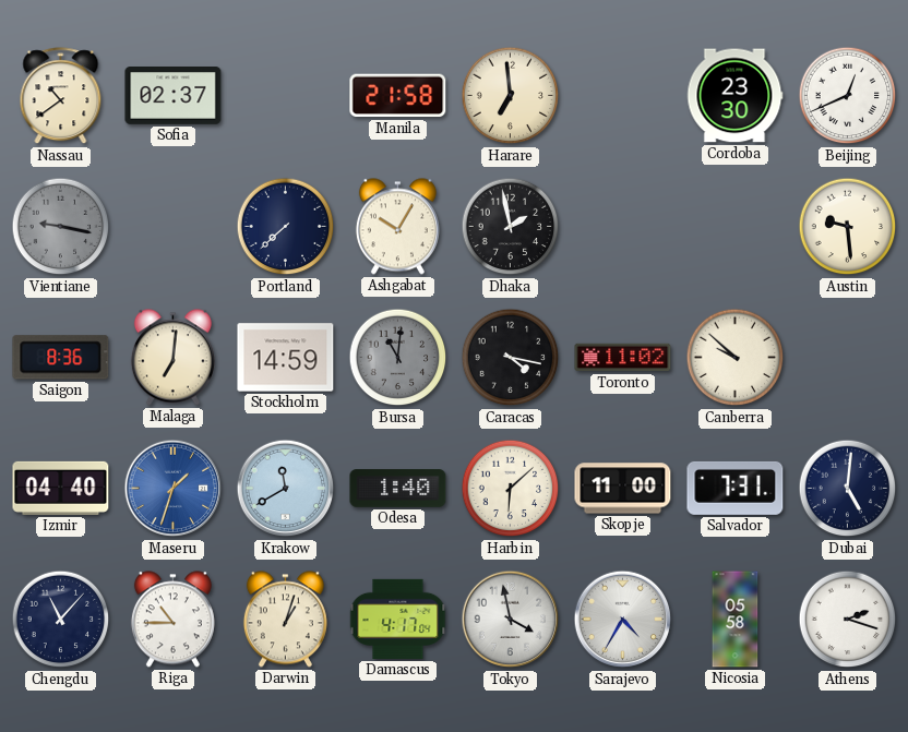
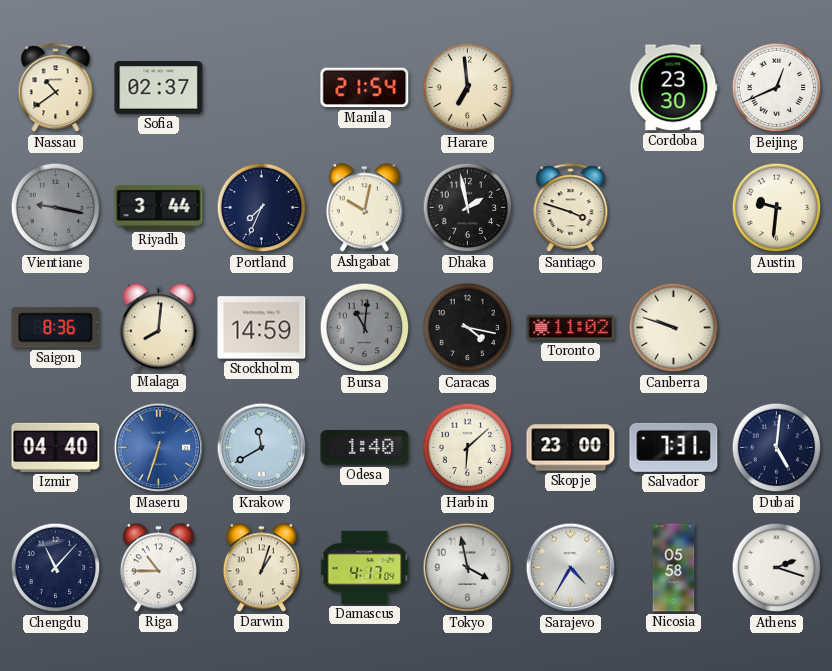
Manila: 21:58 -> 21:54 (365, 88)
Riyadh: none -> 3:44 (159, 207)
Portland: 7:38 -> 7:34 (262, 208)
Ashgabat: 10:05 -> 10:02 (364, 208)
Santiago: none -> 3:48 (571, 208)
Austin: 9:29 -> 9:31 (777, 208)
Malaga: 7:01 -> 8:01 (158, 328)
Canberra: 9:52 -> 9:48 (674, 328)
Maseru: 1:33 -> 6:33 (159, 448)
Skopje: 11:00 -> 23:00 (571, 448)
